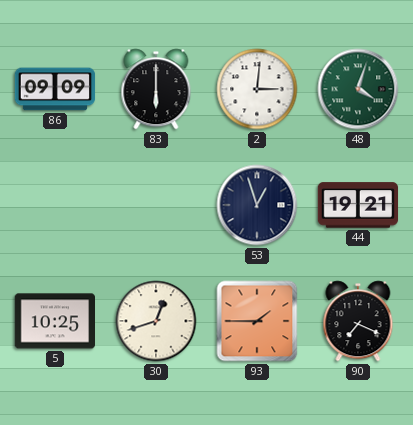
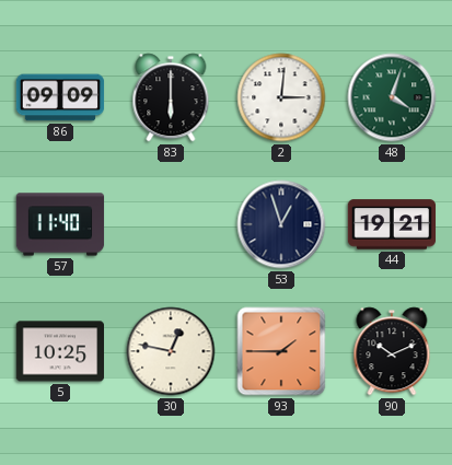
57: none -> 11:40 (60, 224)
30: 12:42 -> 12:47 (171, 351)
90: 7:19 -> 10:11 (392, 351)
